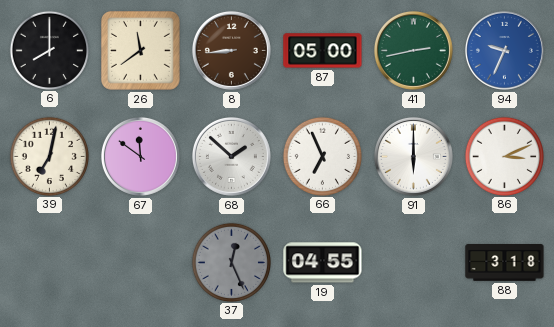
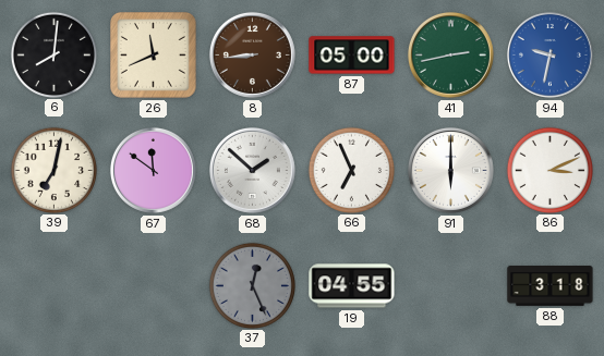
6: 8:00 -> 8:01 (53, 54)
26: 11:39 -> 11:41 (154, 56)
94: 9:34 -> 9:32 (549, 54)
